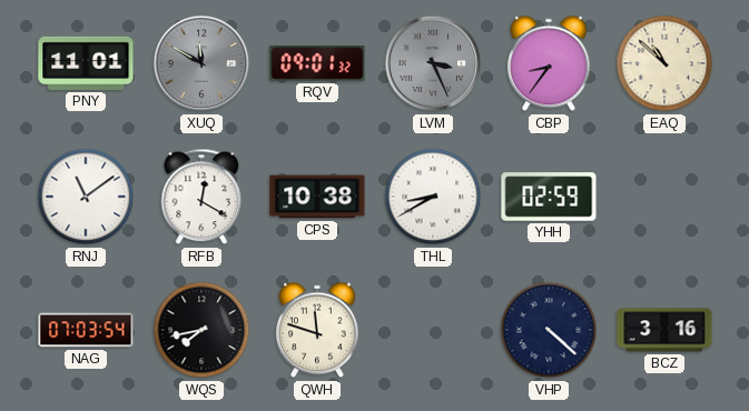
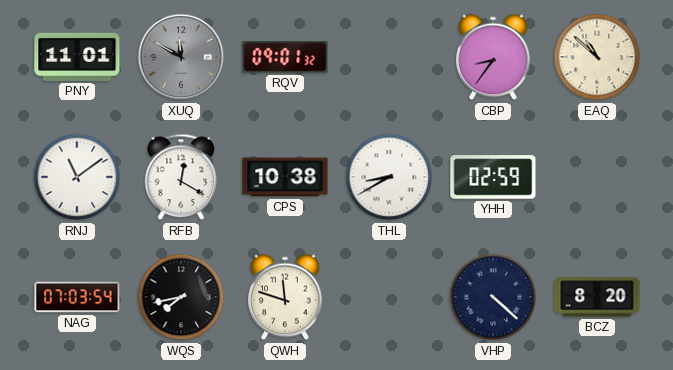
LVM: 3:26 -> none (433, 63)
BCZ: 3:16 -> 8:20 (597, 297)
